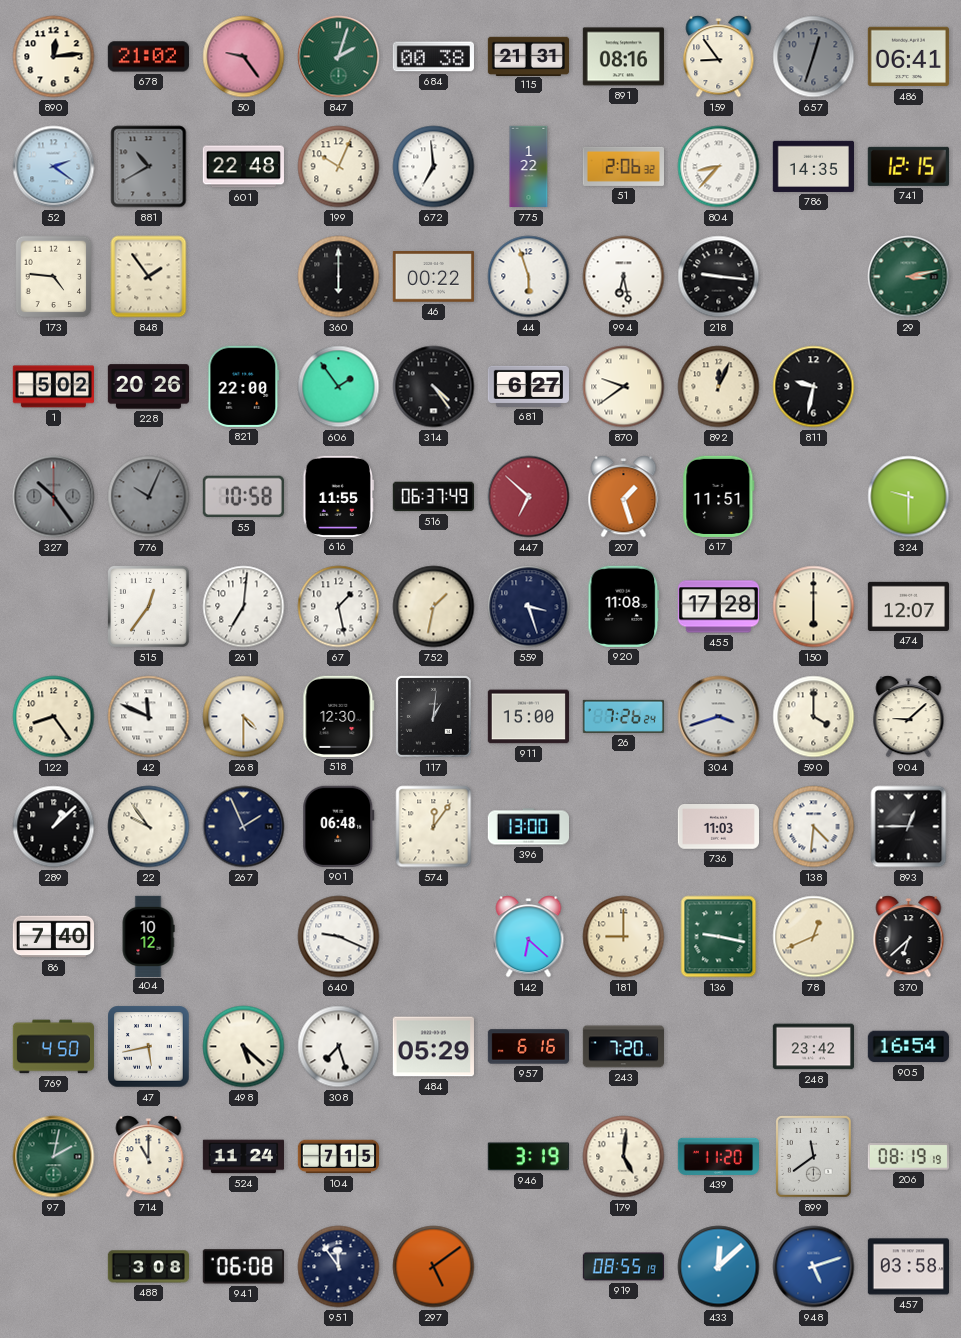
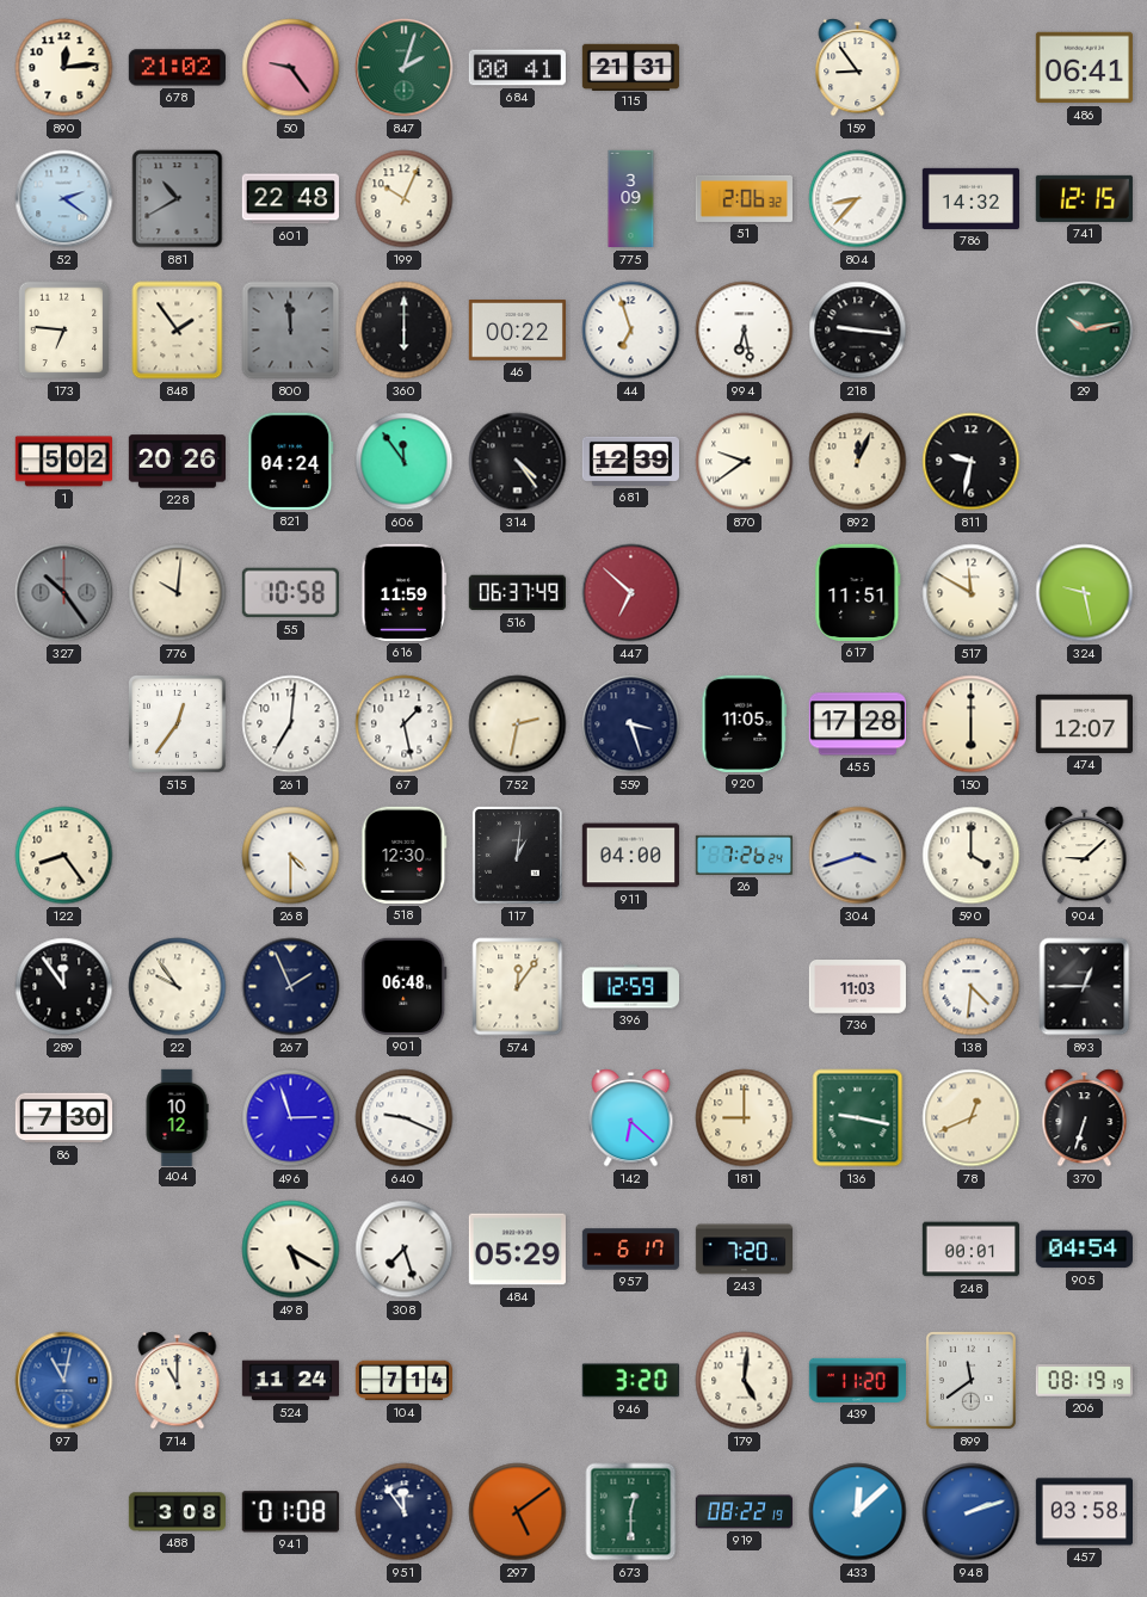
684: 00:38 -> 00:41 (517, 68)
891: 08:16 -> none (623, 57)
657: 12:33 -> none (814, 57)
672: 6:59 -> none (434, 167)
775: 1:22 -> 3:09 (631, 199)
786: 14:35 -> 14:32 (970, 198)
173: 4:46 -> 6:46 (64, 331)
800: none -> 11:59 (291, 331)
44: 5:57 -> 6:57 (631, 331)
29: 3:13 -> 10:13 (1085, 331)
821: 22:00 -> 04:24 (291, 461)
606: 1:54 -> 11:54 (405, 462)
681: 6:27 -> 12:39 (630, 461)
776: 10:04 -> 10:01 (178, 593)
776 dial: grey -> cream (178, 593)
616: 11:55 -> 11:59 (405, 592)
207: 1:27 -> none (624, 497)
517: none -> 11:50 (972, 593)
324: 9:30 -> 9:28 (1085, 593)
752: 1:32 -> 2:32 (518, 724)
920: 11:08 -> 11:05 (745, 723)
42: 11:49 -> none (149, 717)
911: 15:00 -> 04:00 (630, 856)
289: 1:08 -> 11:54 (64, 987)
396: 13:00 -> 12:59 (630, 987)
86: 7:40 -> 7:30 (63, 1118)
496: none -> 2:57 (291, 1118)
370: 6:38 -> 6:33 (1085, 1118)
769: 4:50 -> none (53, 1047)
47: 5:43 -> none (149, 1047)
498: 5:22 -> 5:20 (291, 1250)
957: 6:16 -> 6:17 (630, 1250)
248: 23:42 -> 00:01 (970, 1250)
905: 16:54 -> 04:54 (1084, 1250)
97: 2:02 -> 11:02 (64, 1381)
97 dial: green -> blue (64, 1381)
104: 7:15 -> 7:14 (403, 1381)
946: 3:19 -> 3:20 (630, 1381)
941: 06:08 -> 01:08 (290, 1512)
673: none -> 12:30 (631, 1512)
919: 08:55 -> 08:22 (744, 1512)
948: 5:12 -> 2:12 (972, 1512)
